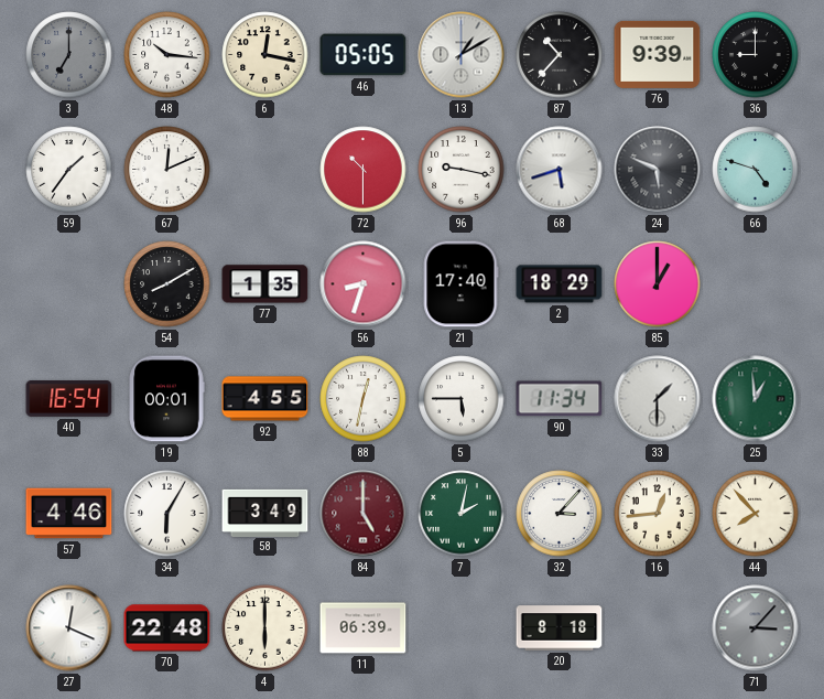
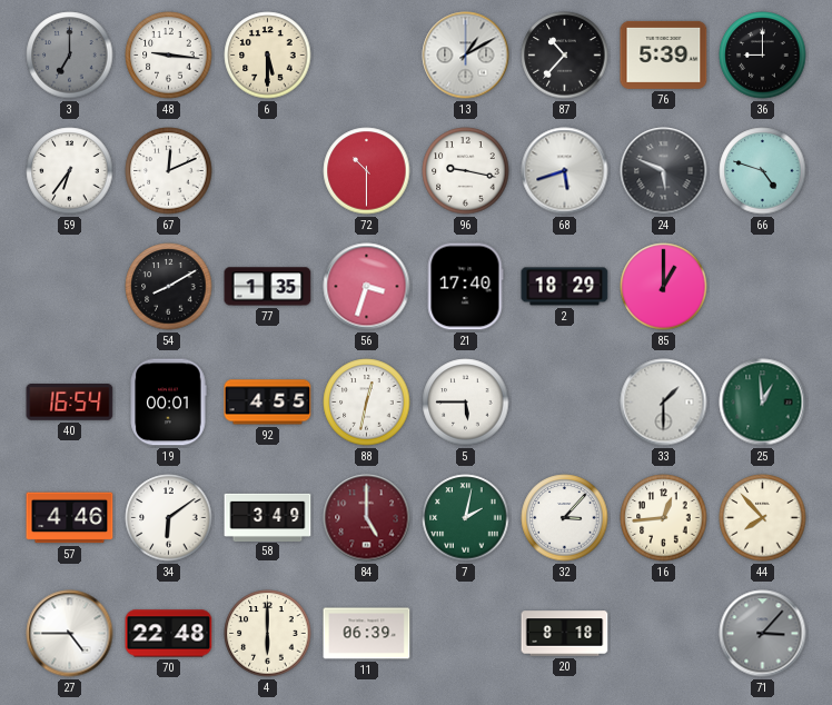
48: 10:16 -> 9:16 (169, 56)
6: 12:17 -> 5:30 (268, 56)
46: 05:05 -> none (364, 55)
76: 9:39 -> 5:39 (664, 54)
59: 1:36 -> 6:36 (70, 171)
56: 8:33 -> 3:33 (367, 287)
90: 11:34 -> none (560, 399)
34: 6:05 -> 6:09 (169, 518)
27: 12:19 -> 4:45 (70, 634)
